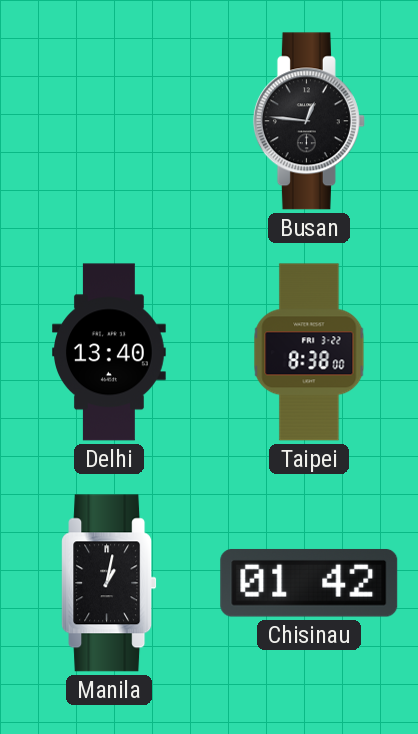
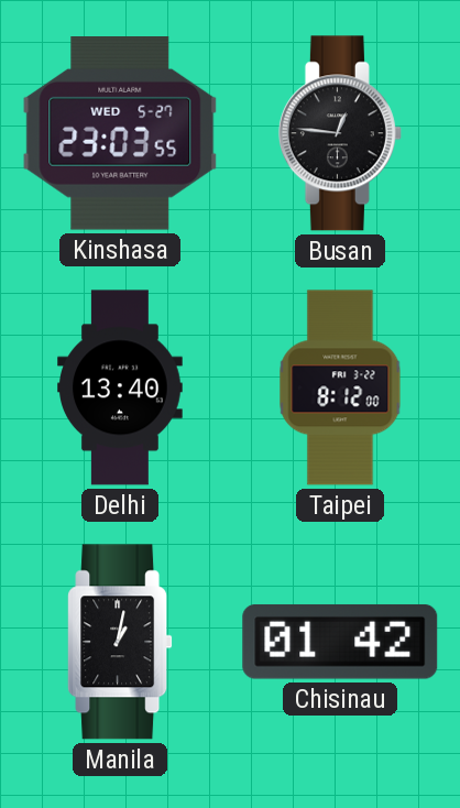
Kinshasa: none -> 23:03 (120, 134)
Taipei: 8:38 -> 8:12 (340, 387)
